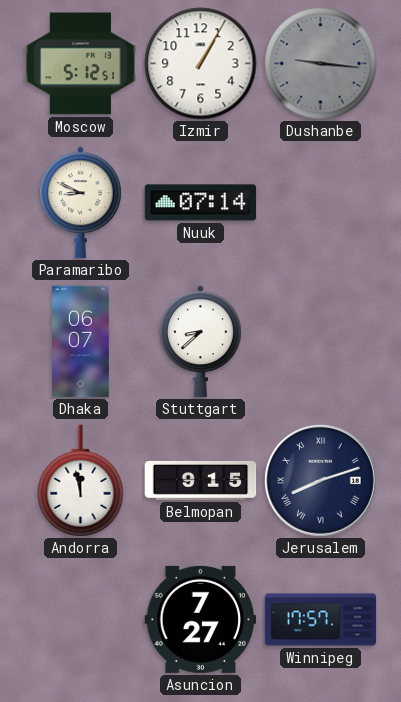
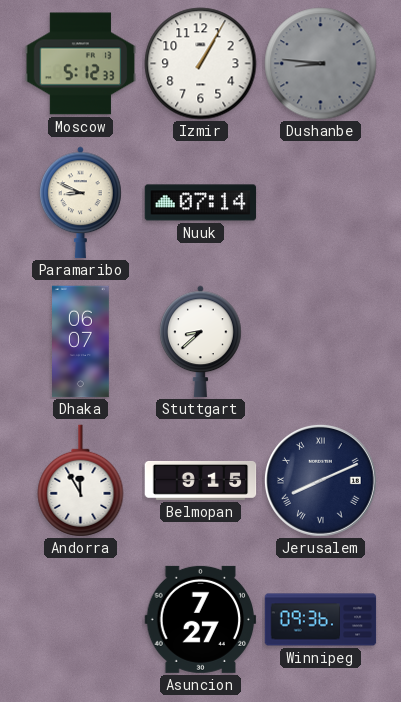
Moscow: 5:12:51 -> 5:12:33 (81, 64)
Dushanbe: 9:16 -> 8:46 (321, 64)
Andorra: 11:58 -> 11:55 (81, 481)
Jerusalem: 8:12 -> 8:11 (320, 480)
Winnipeg: 17:57 -> 09:36 (321, 620)
